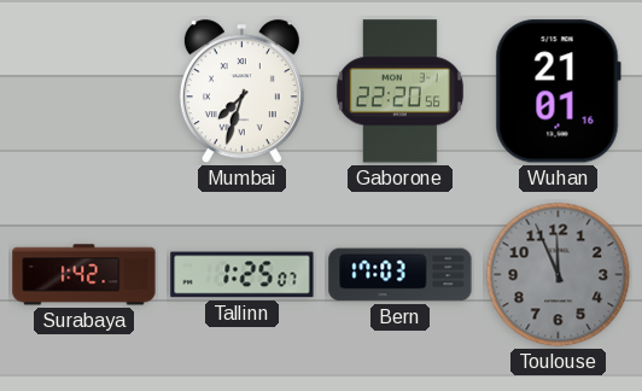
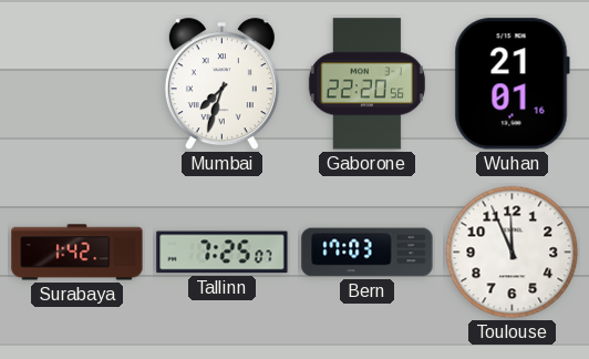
Tallinn: 1:25 -> 7:25 (223, 253)
Toulouse dial: grey -> white (513, 253)
